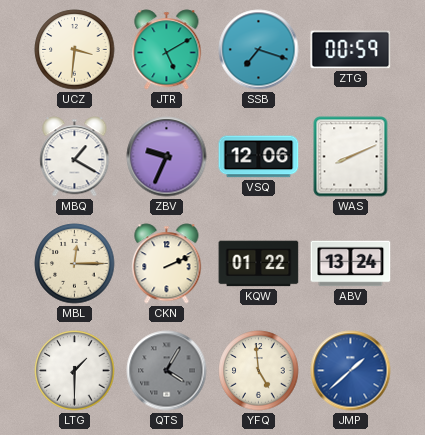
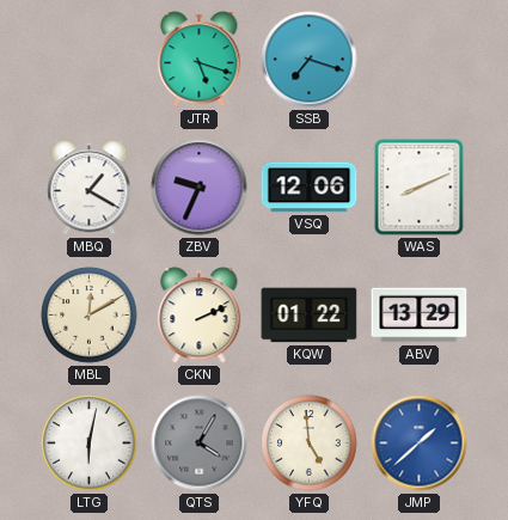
UCZ: 3:31 -> none (75, 50)
JTR: 5:10 -> 5:18 (200, 60)
ZTG: 00:59 -> none (351, 50)
MBL: 12:15 -> 12:10 (90, 316)
ABV: 13:24 -> 13:29 (420, 316)
LTG: 1:30 -> 6:02 (90, 443)
